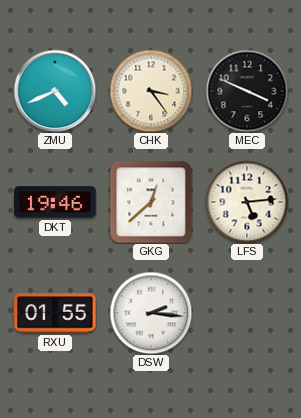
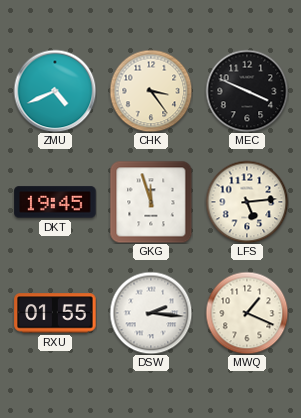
DKT: 19:46 -> 19:45 (55, 202)
GKG: 12:38 -> 11:57 (151, 202)
MWQ: none -> 1:19 (247, 313)
